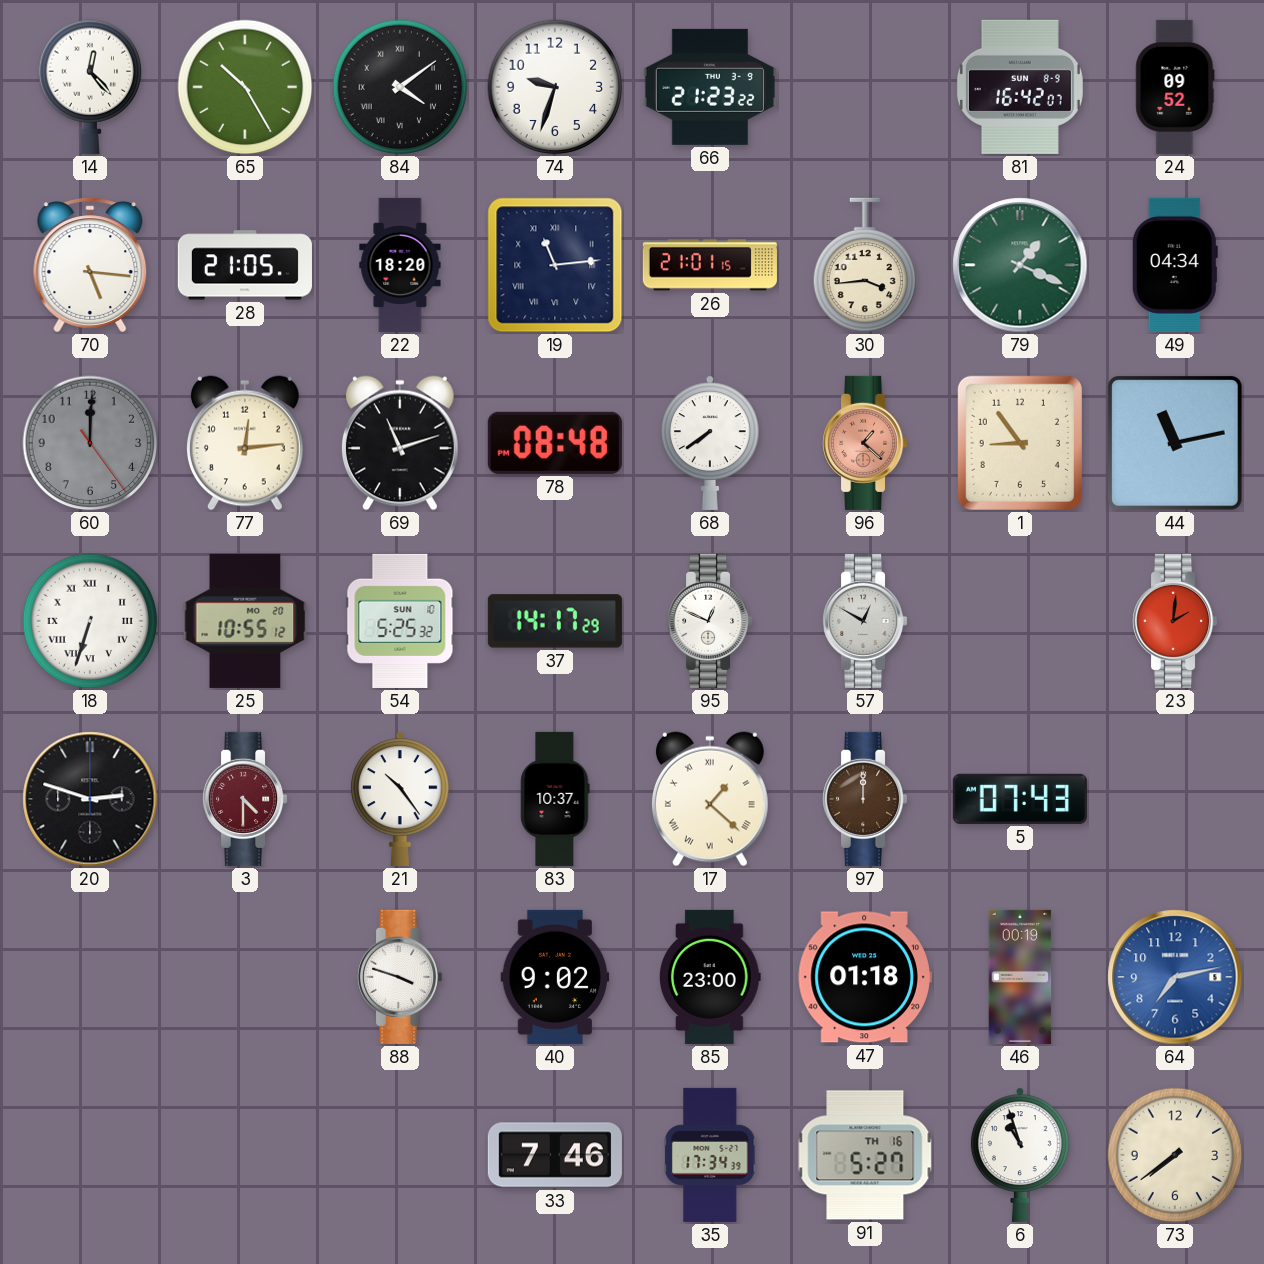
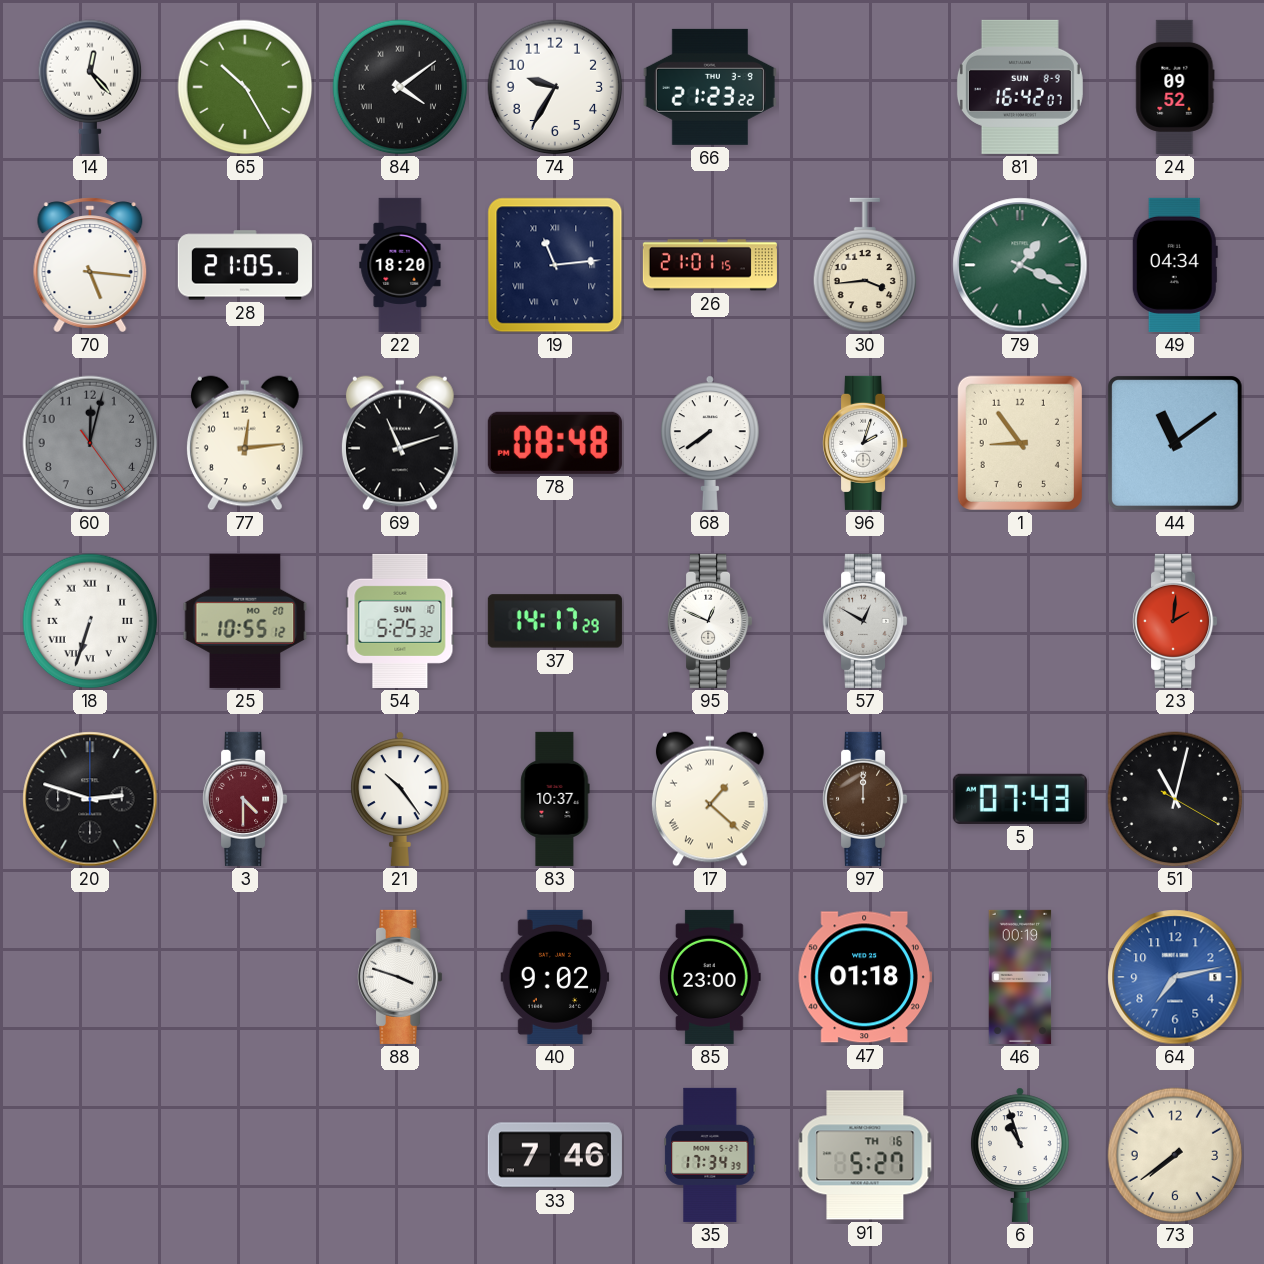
74: 9:33 -> 9:35 (555, 87)
60: 12:00 -> 12:02 (90, 443)
96: 1:22 -> 2:03 (866, 443)
96 dial: salmon -> white (866, 443)
44: 11:13 -> 11:09 (1175, 443)
51: none -> 11:02 (1175, 799)
